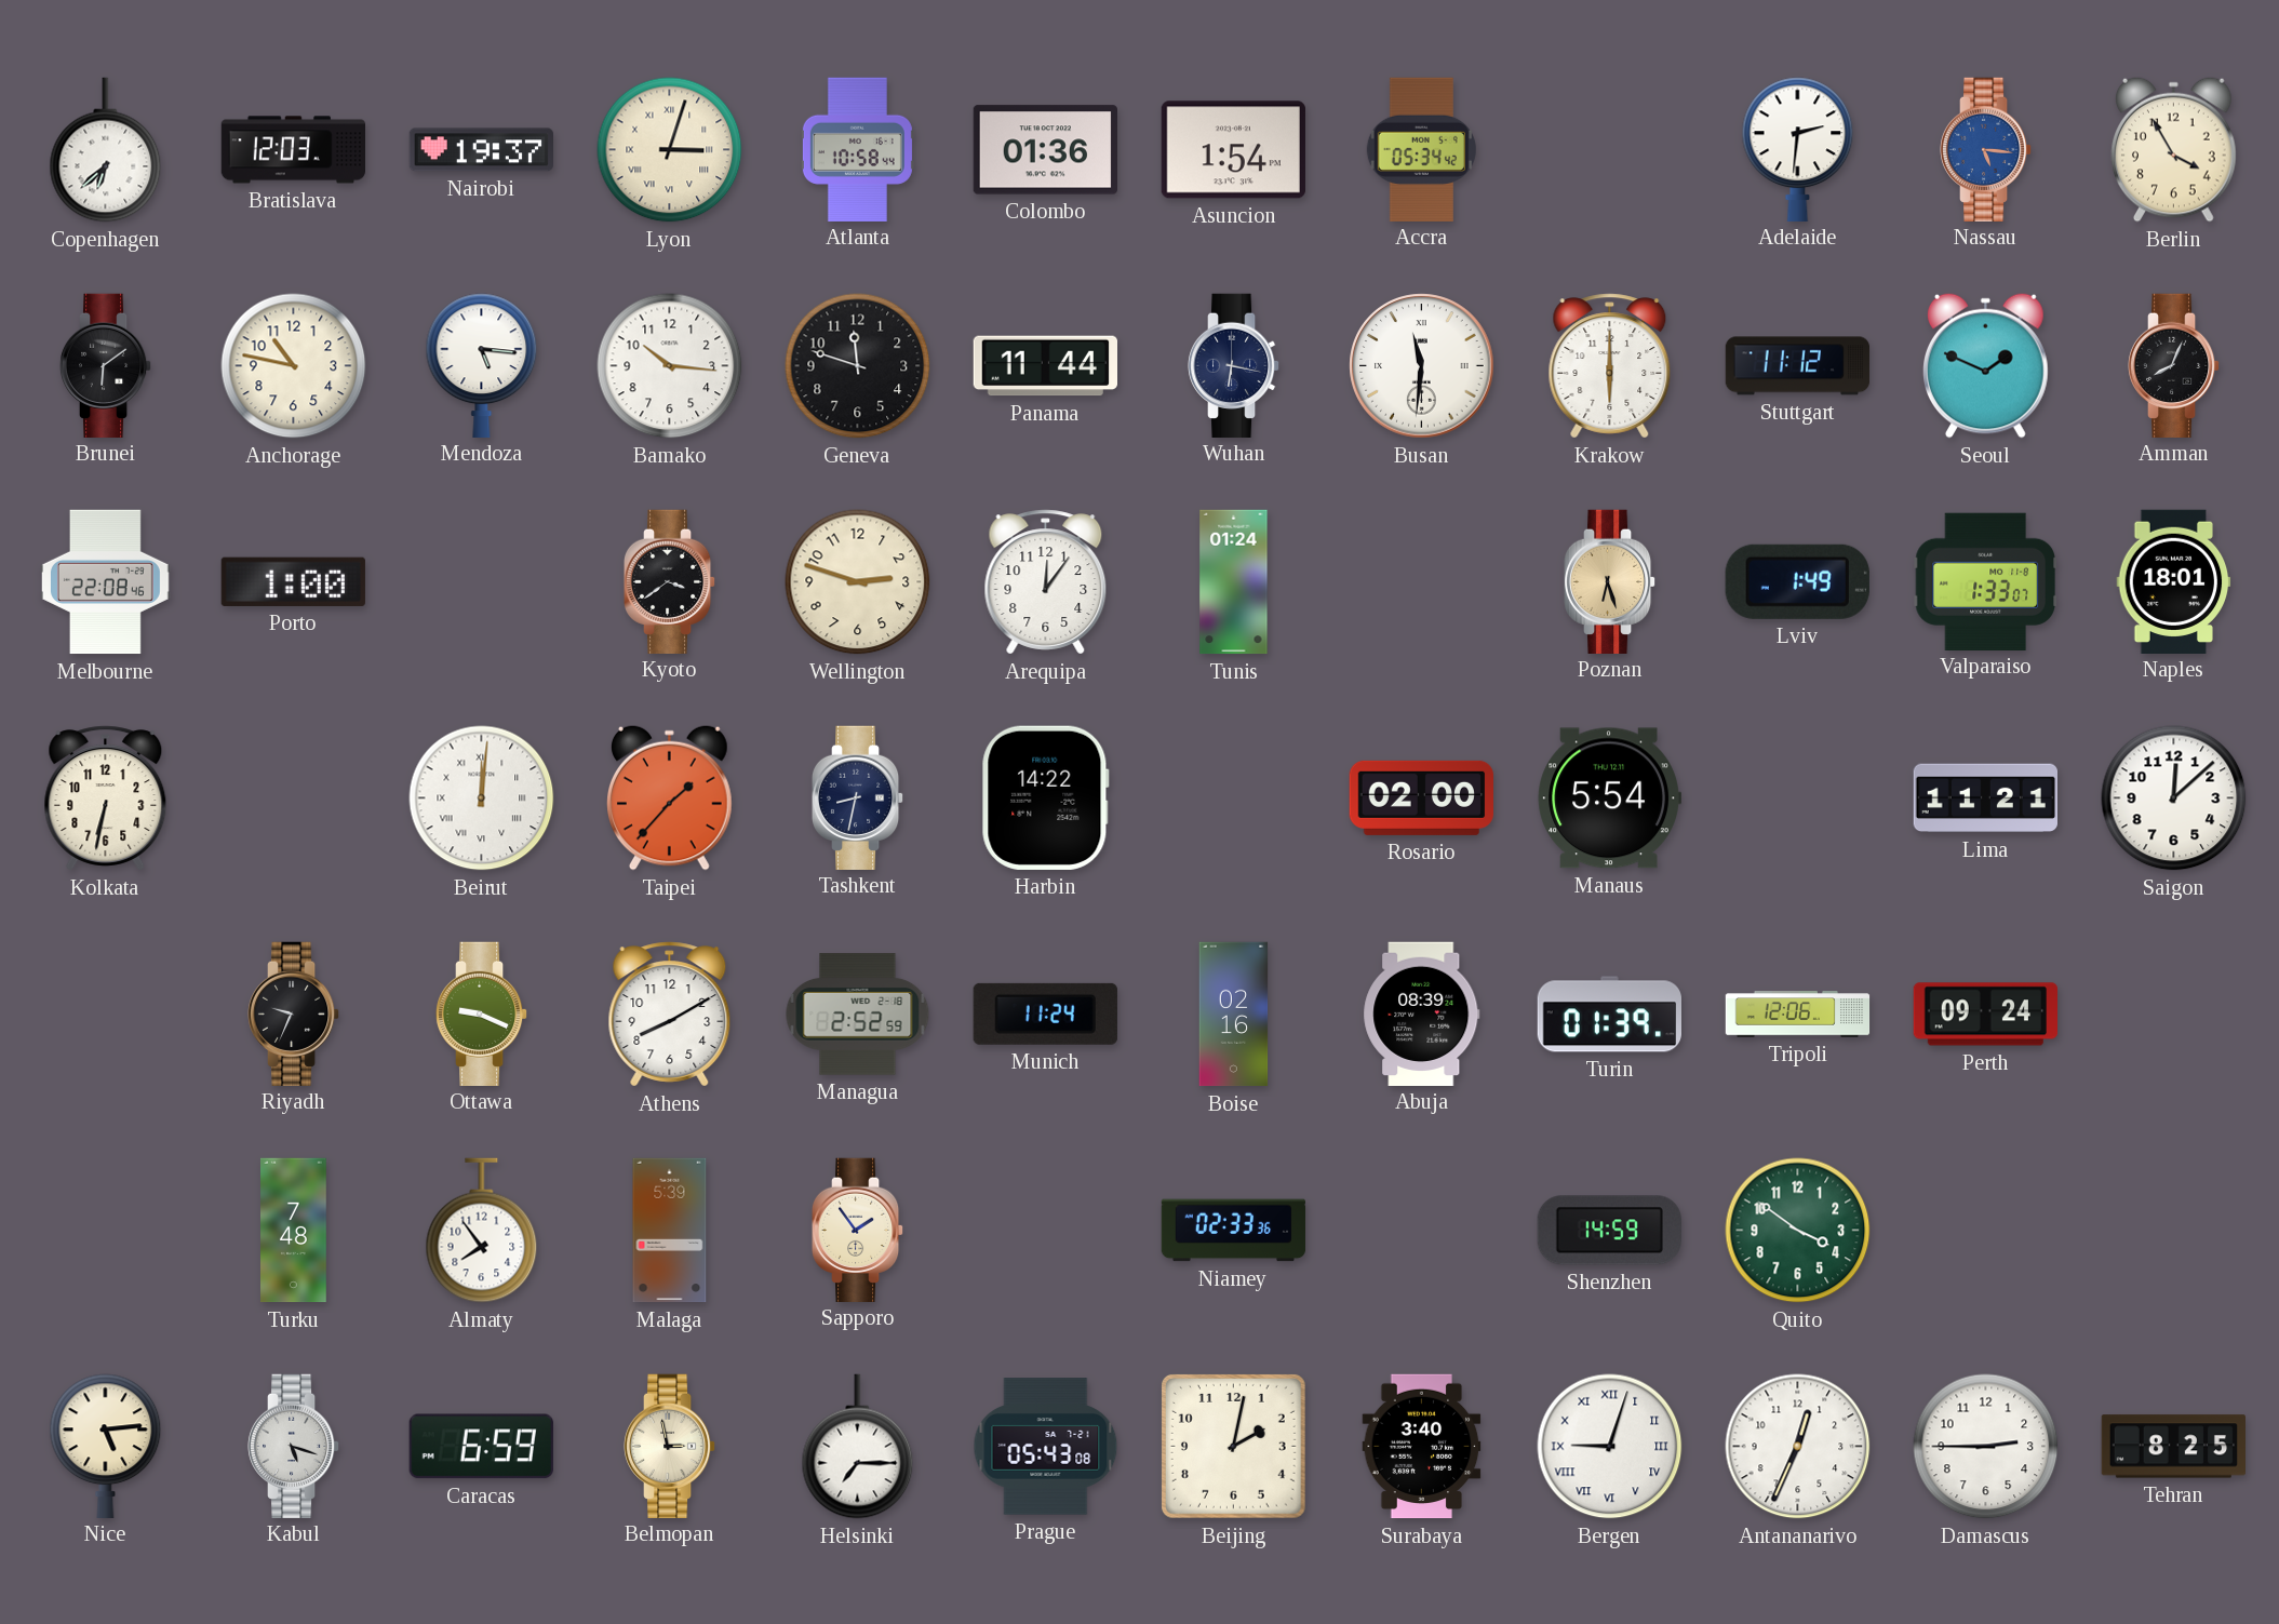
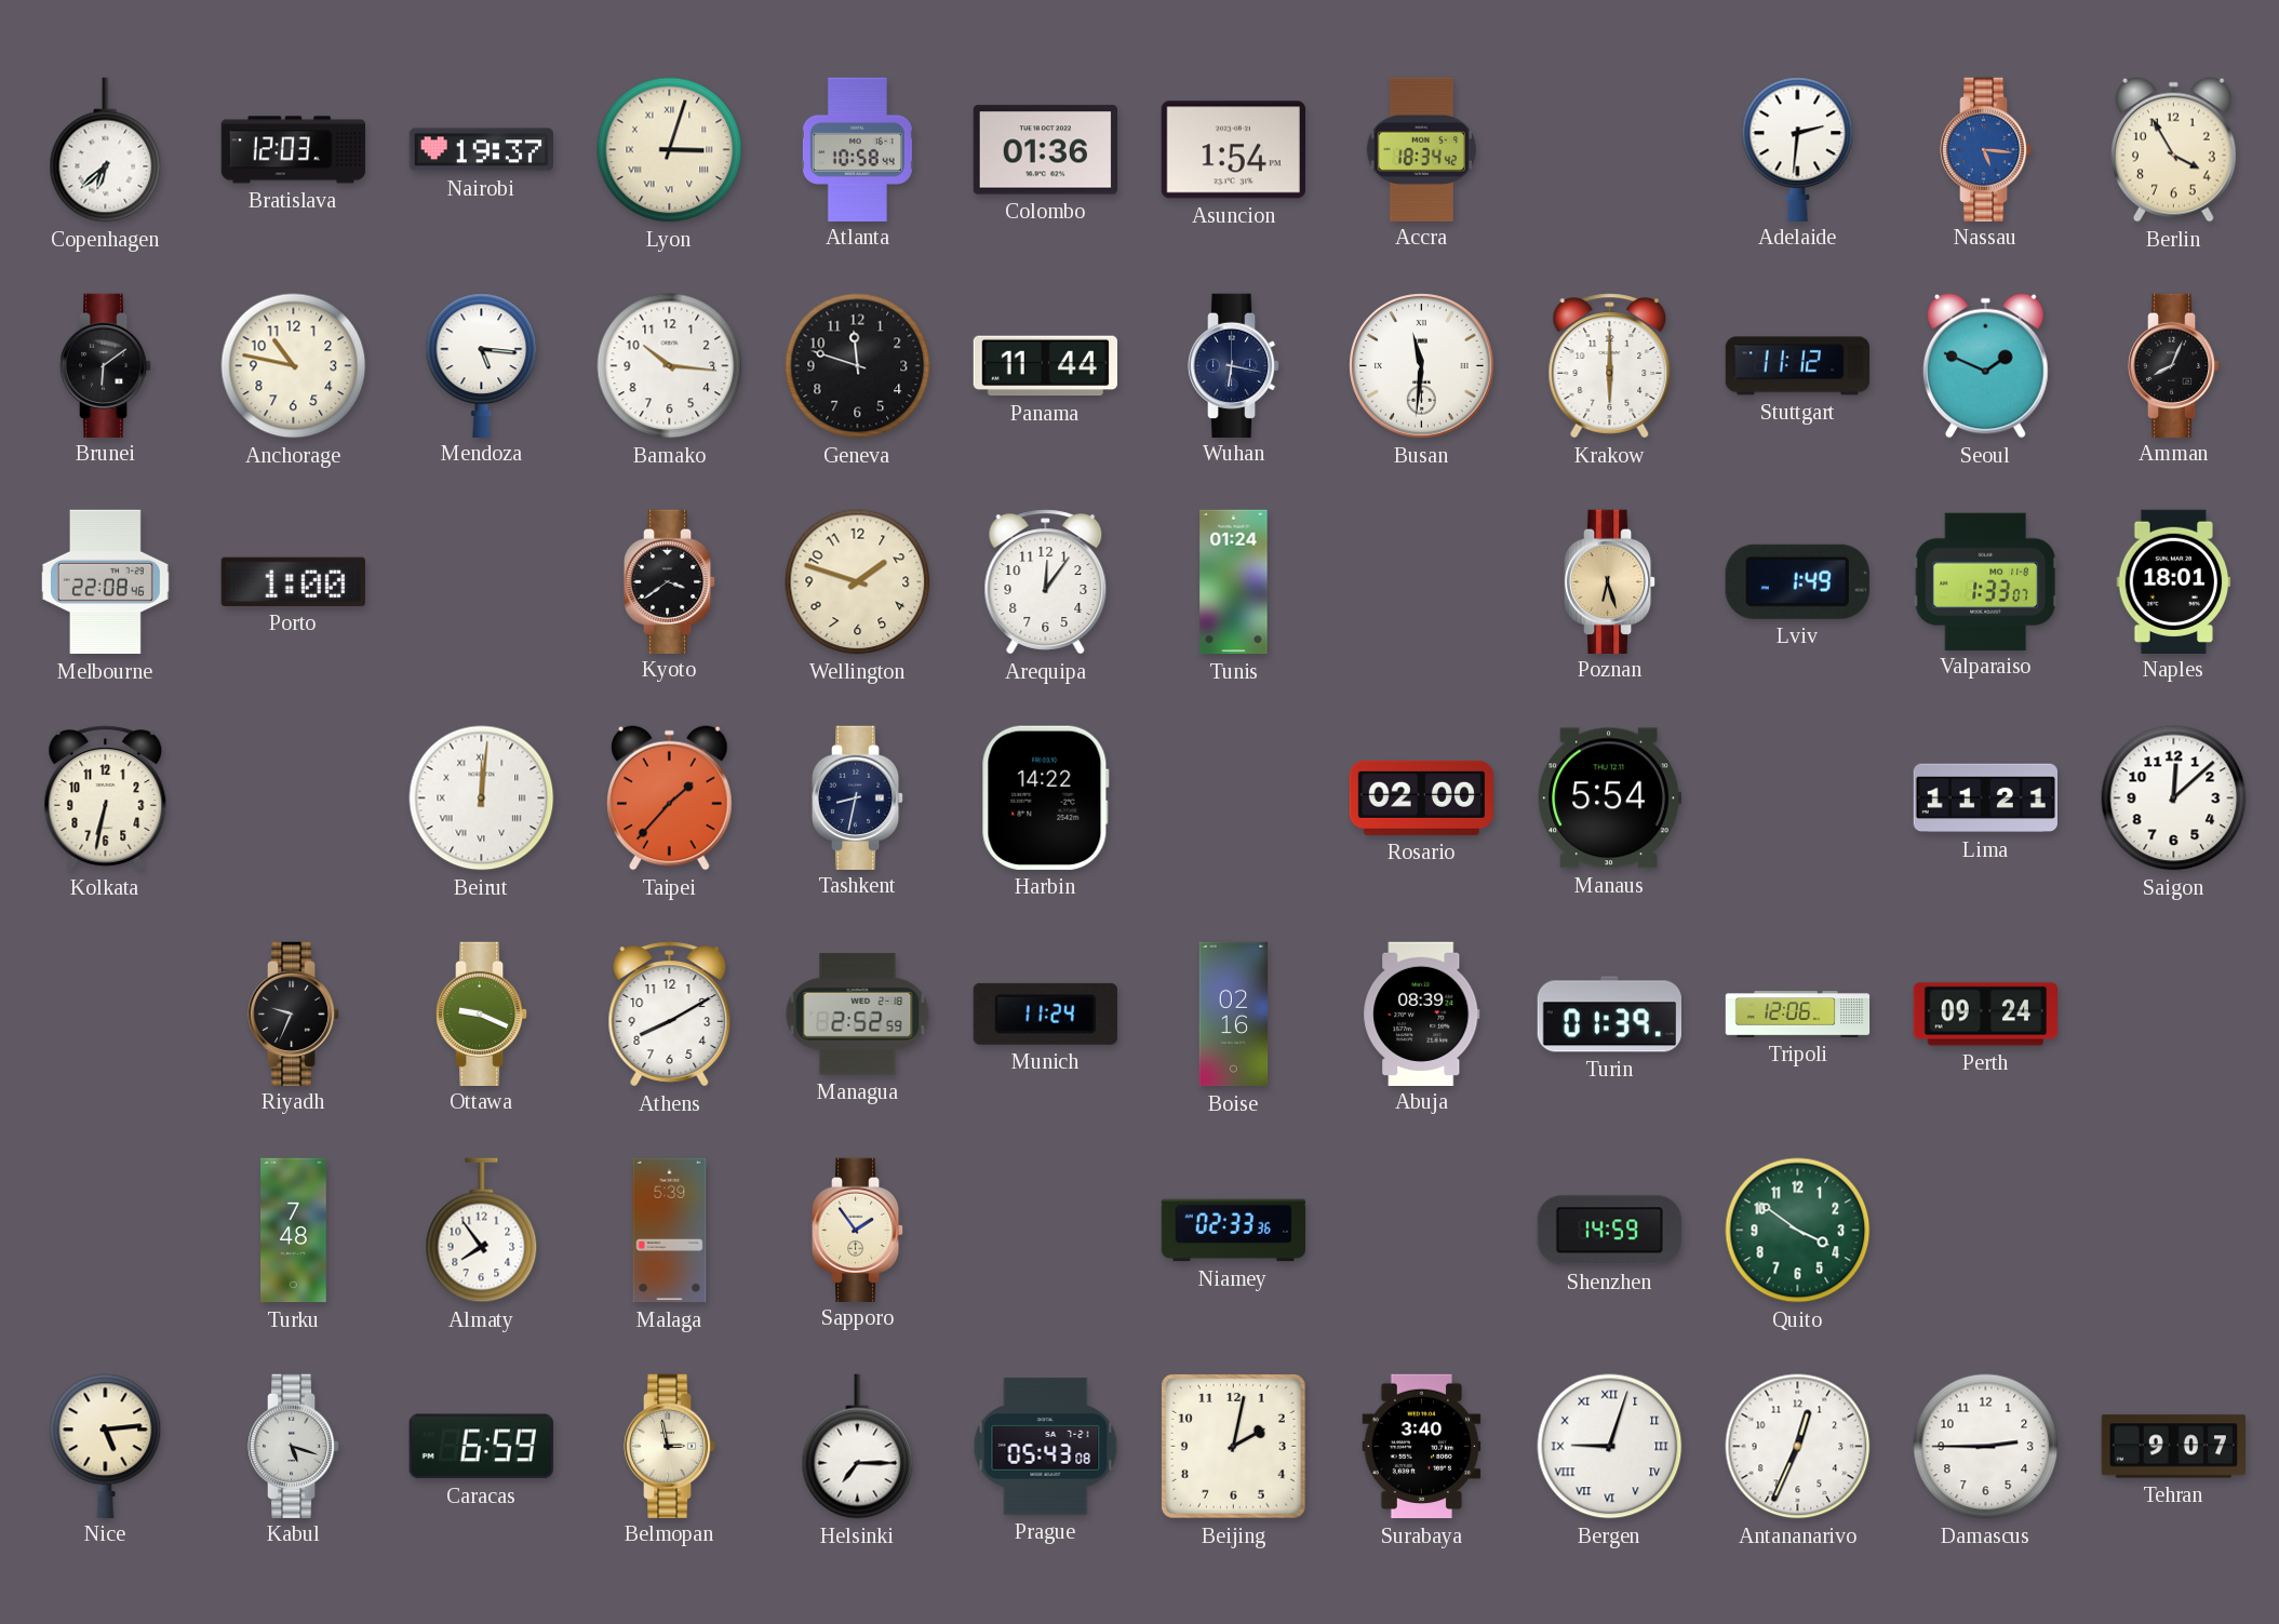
Accra: 05:34 -> 18:34 (1421, 149)
Wellington: 2:48 -> 1:48 (858, 582)
Tehran: 8:25 -> 9:07 (2173, 1447)
